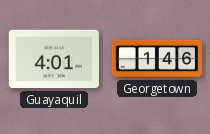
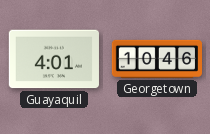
Georgetown: 1:46 -> 10:46 (157, 59)
